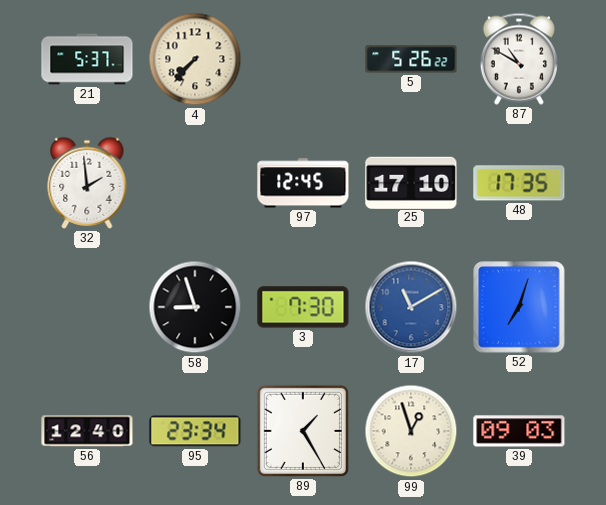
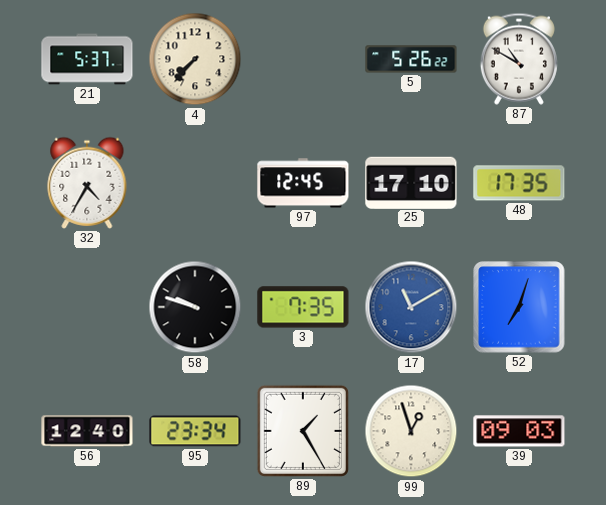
32: 1:59 -> 4:35 (87, 183)
58: 8:57 -> 9:48 (195, 307)
3: 7:30 -> 7:35 (303, 307)
